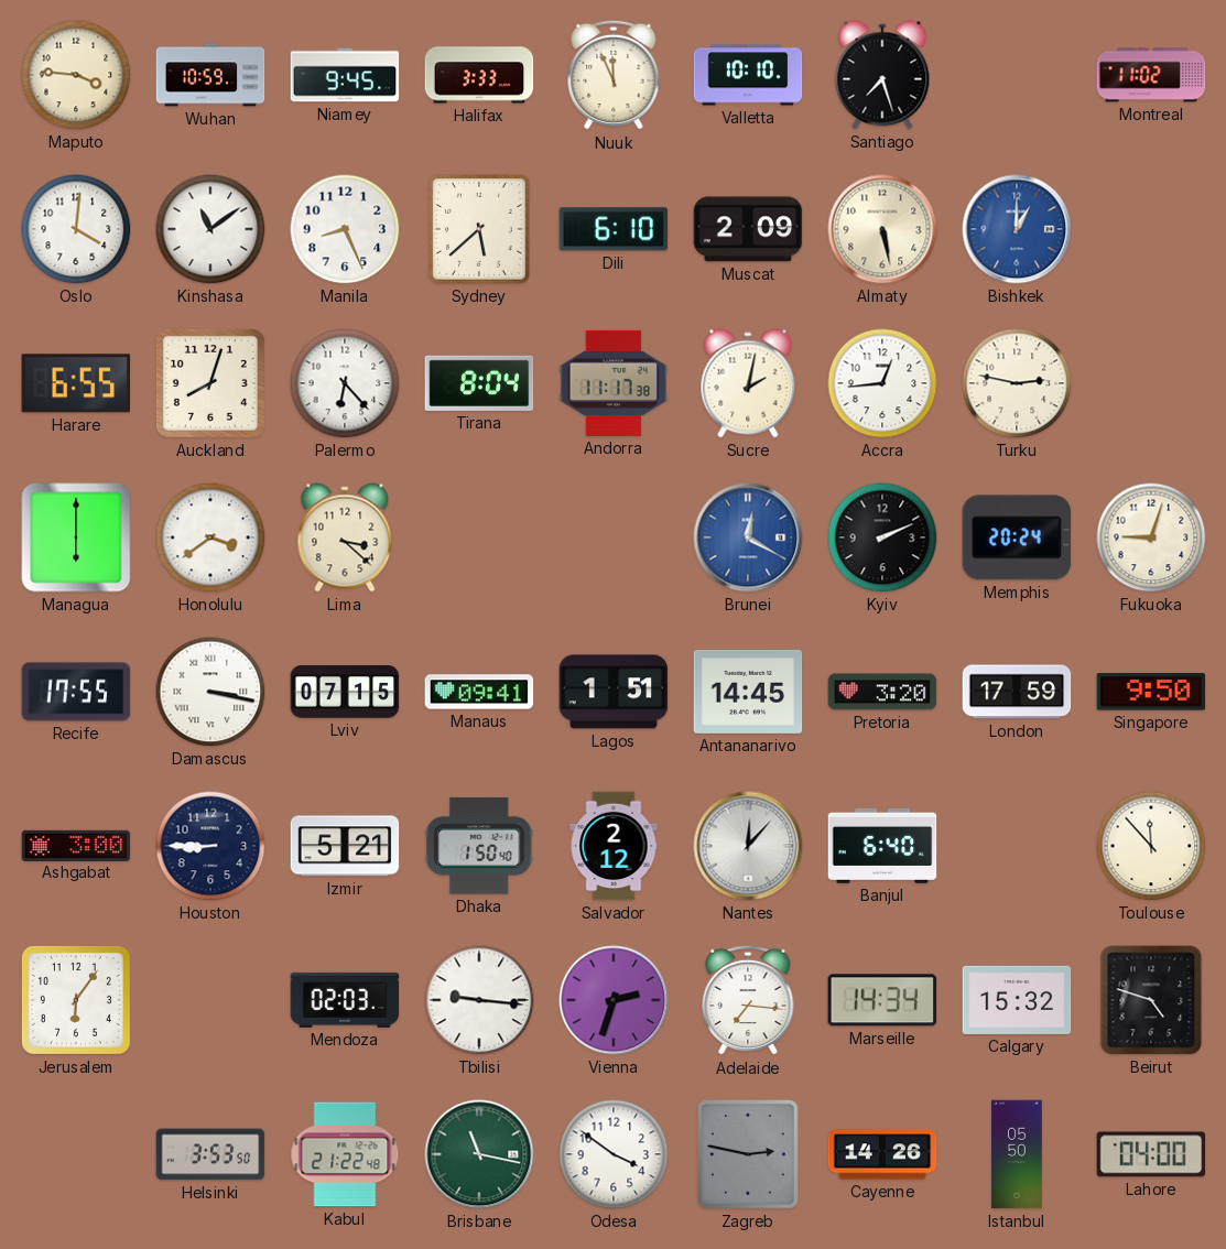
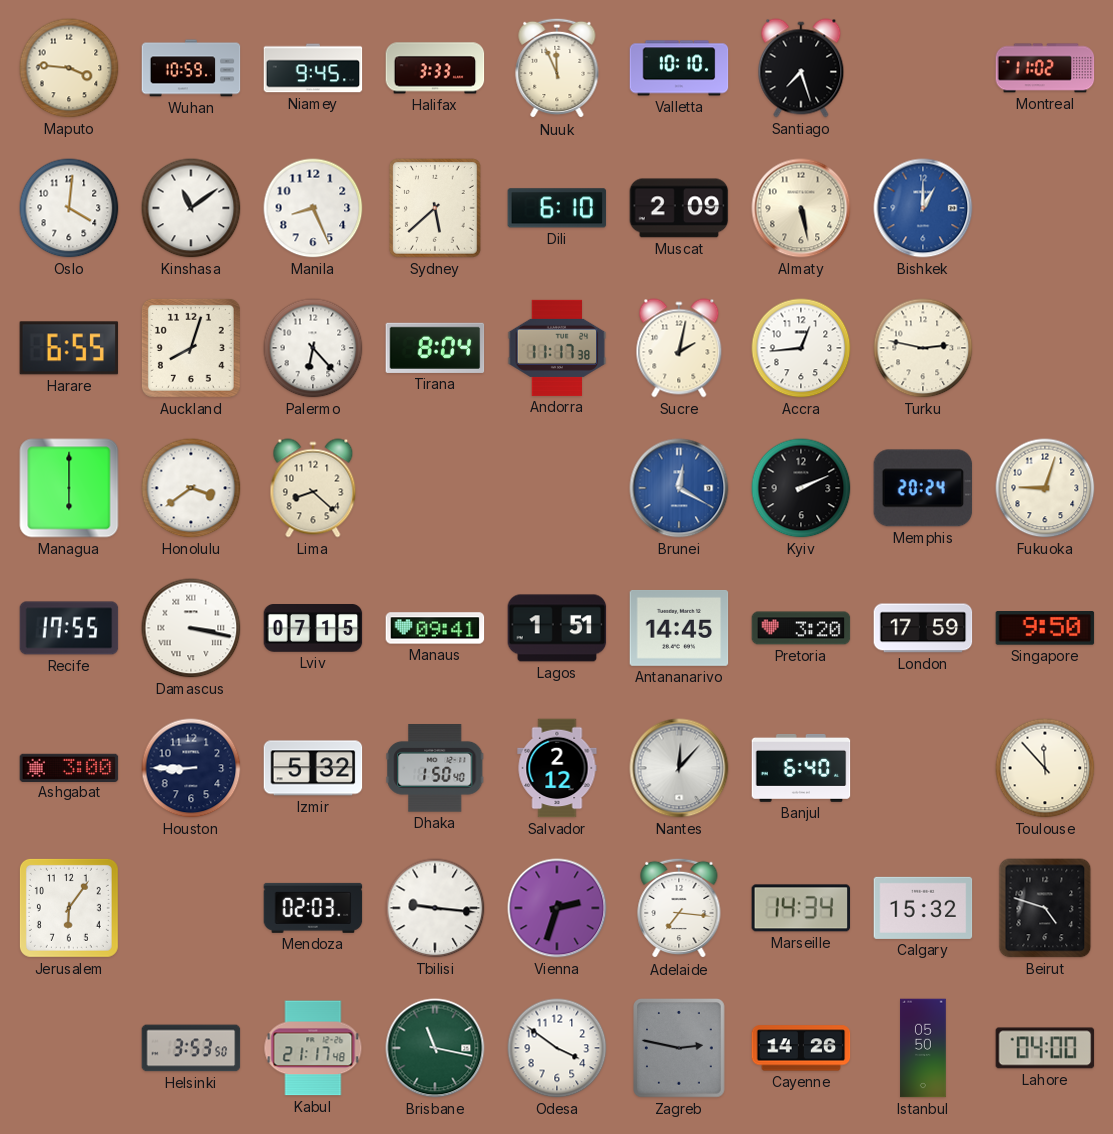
Lima: 3:22 -> 8:22 (313, 488)
Izmir: 5:21 -> 5:32 (313, 768)
Kabul: 21:22 -> 21:17 (313, 1048)
